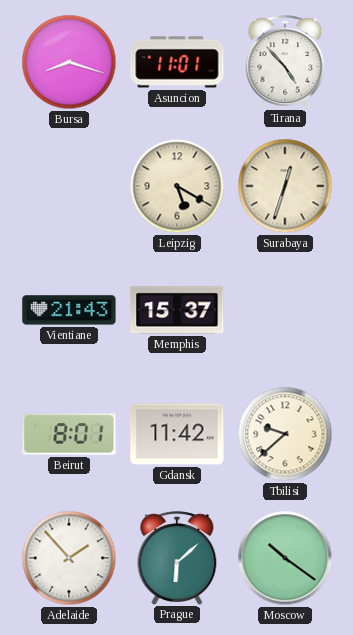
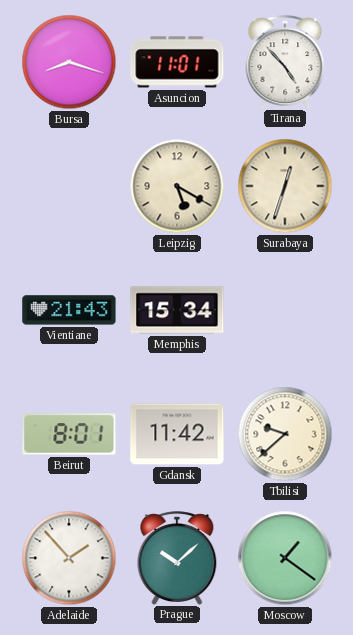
Memphis: 15:37 -> 15:34 (177, 310)
Prague: 6:08 -> 10:08 (177, 558)
Moscow: 10:21 -> 1:21 (285, 558)
